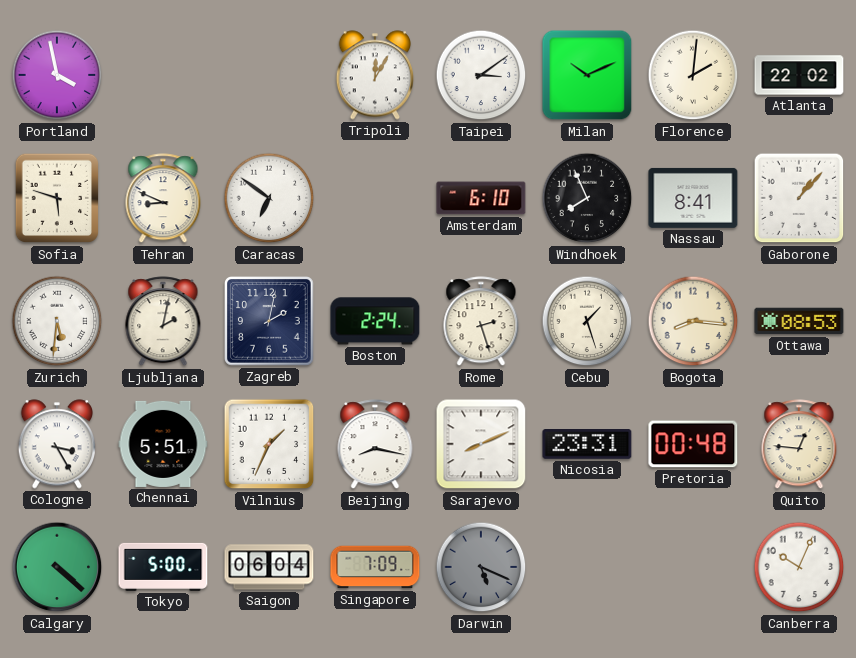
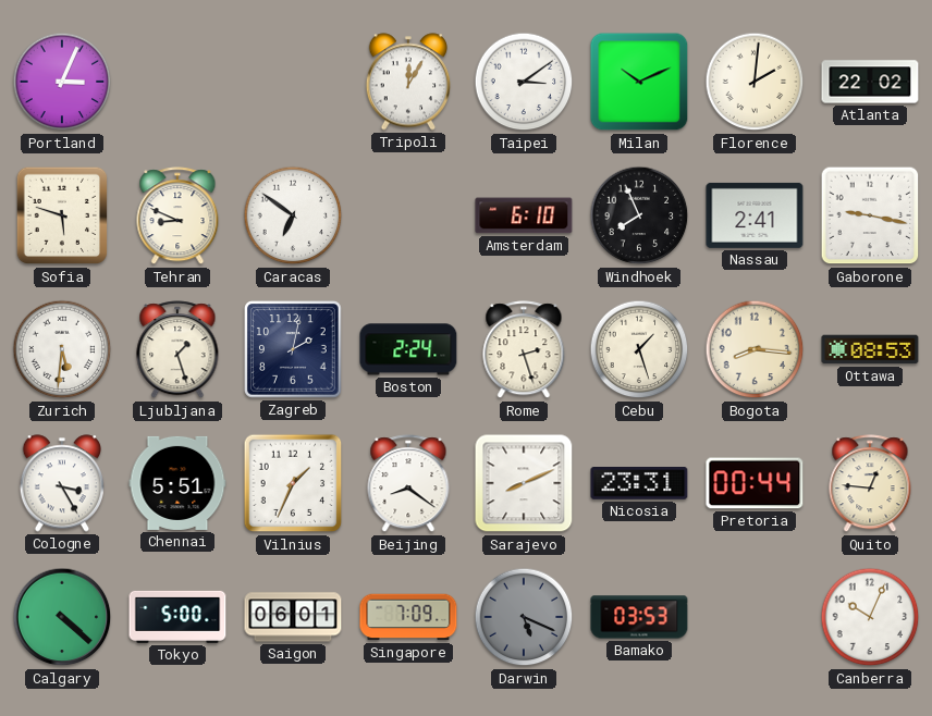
Portland: 3:58 -> 3:04 (62, 82)
Nassau: 8:41 -> 2:41 (755, 215)
Gaborone: 1:07 -> 9:17 (870, 215)
Ljubljana: 2:02 -> 1:27 (177, 350)
Beijing: 8:17 -> 8:21 (408, 484)
Pretoria: 00:48 -> 00:44 (755, 483)
Saigon: 06:04 -> 06:01 (293, 617)
Bamako: none -> 03:53 (639, 617)
